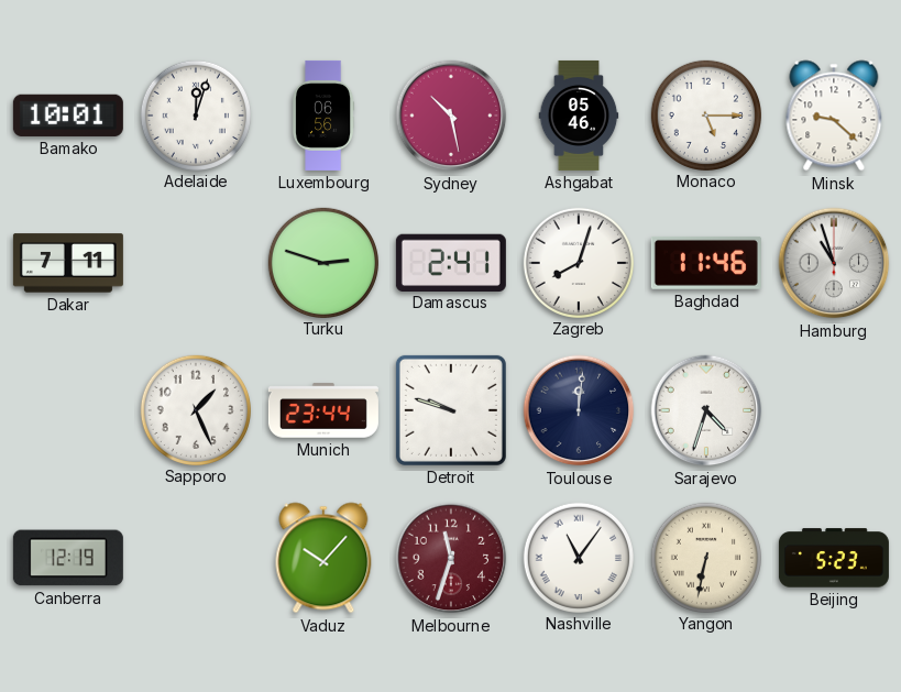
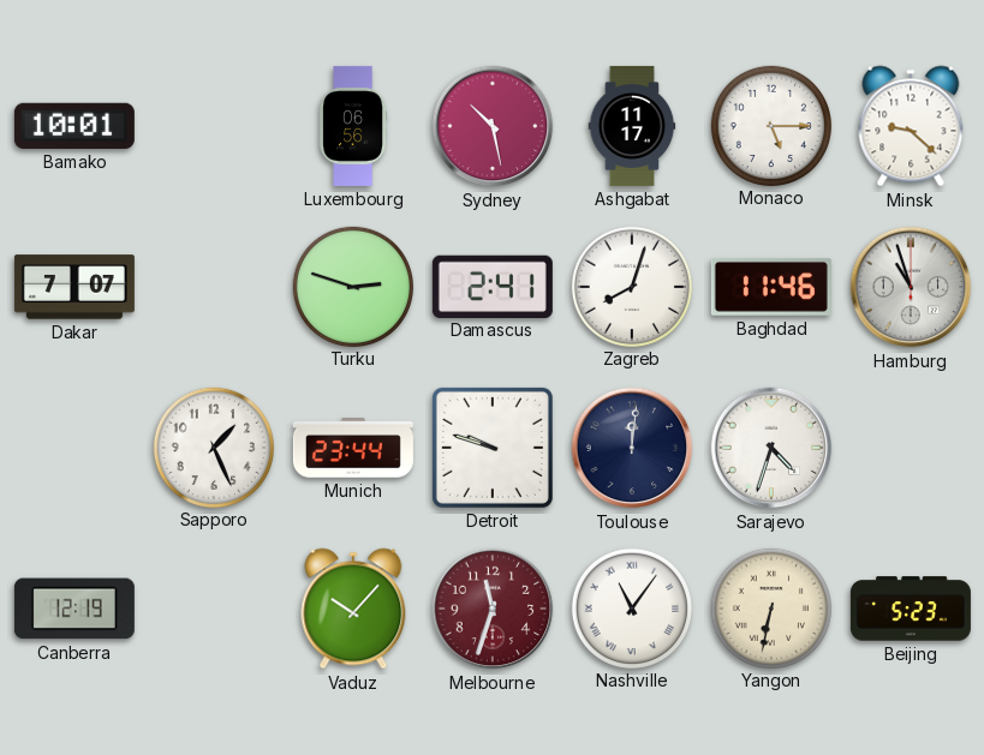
Adelaide: 12:03 -> none (195, 114)
Ashgabat: 05:46 -> 11:17 (632, 126)
Dakar: 7:11 -> 7:07 (74, 287)
